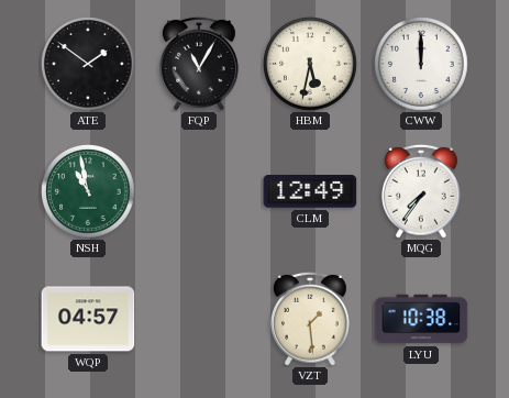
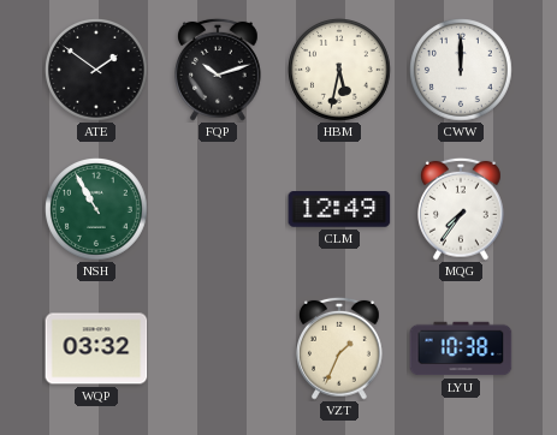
FQP: 11:05 -> 10:12 (219, 70)
NSH: 10:58 -> 10:55 (97, 210)
WQP: 04:57 -> 03:32 (96, 348)
VZT: 1:29 -> 1:34 (340, 348)
